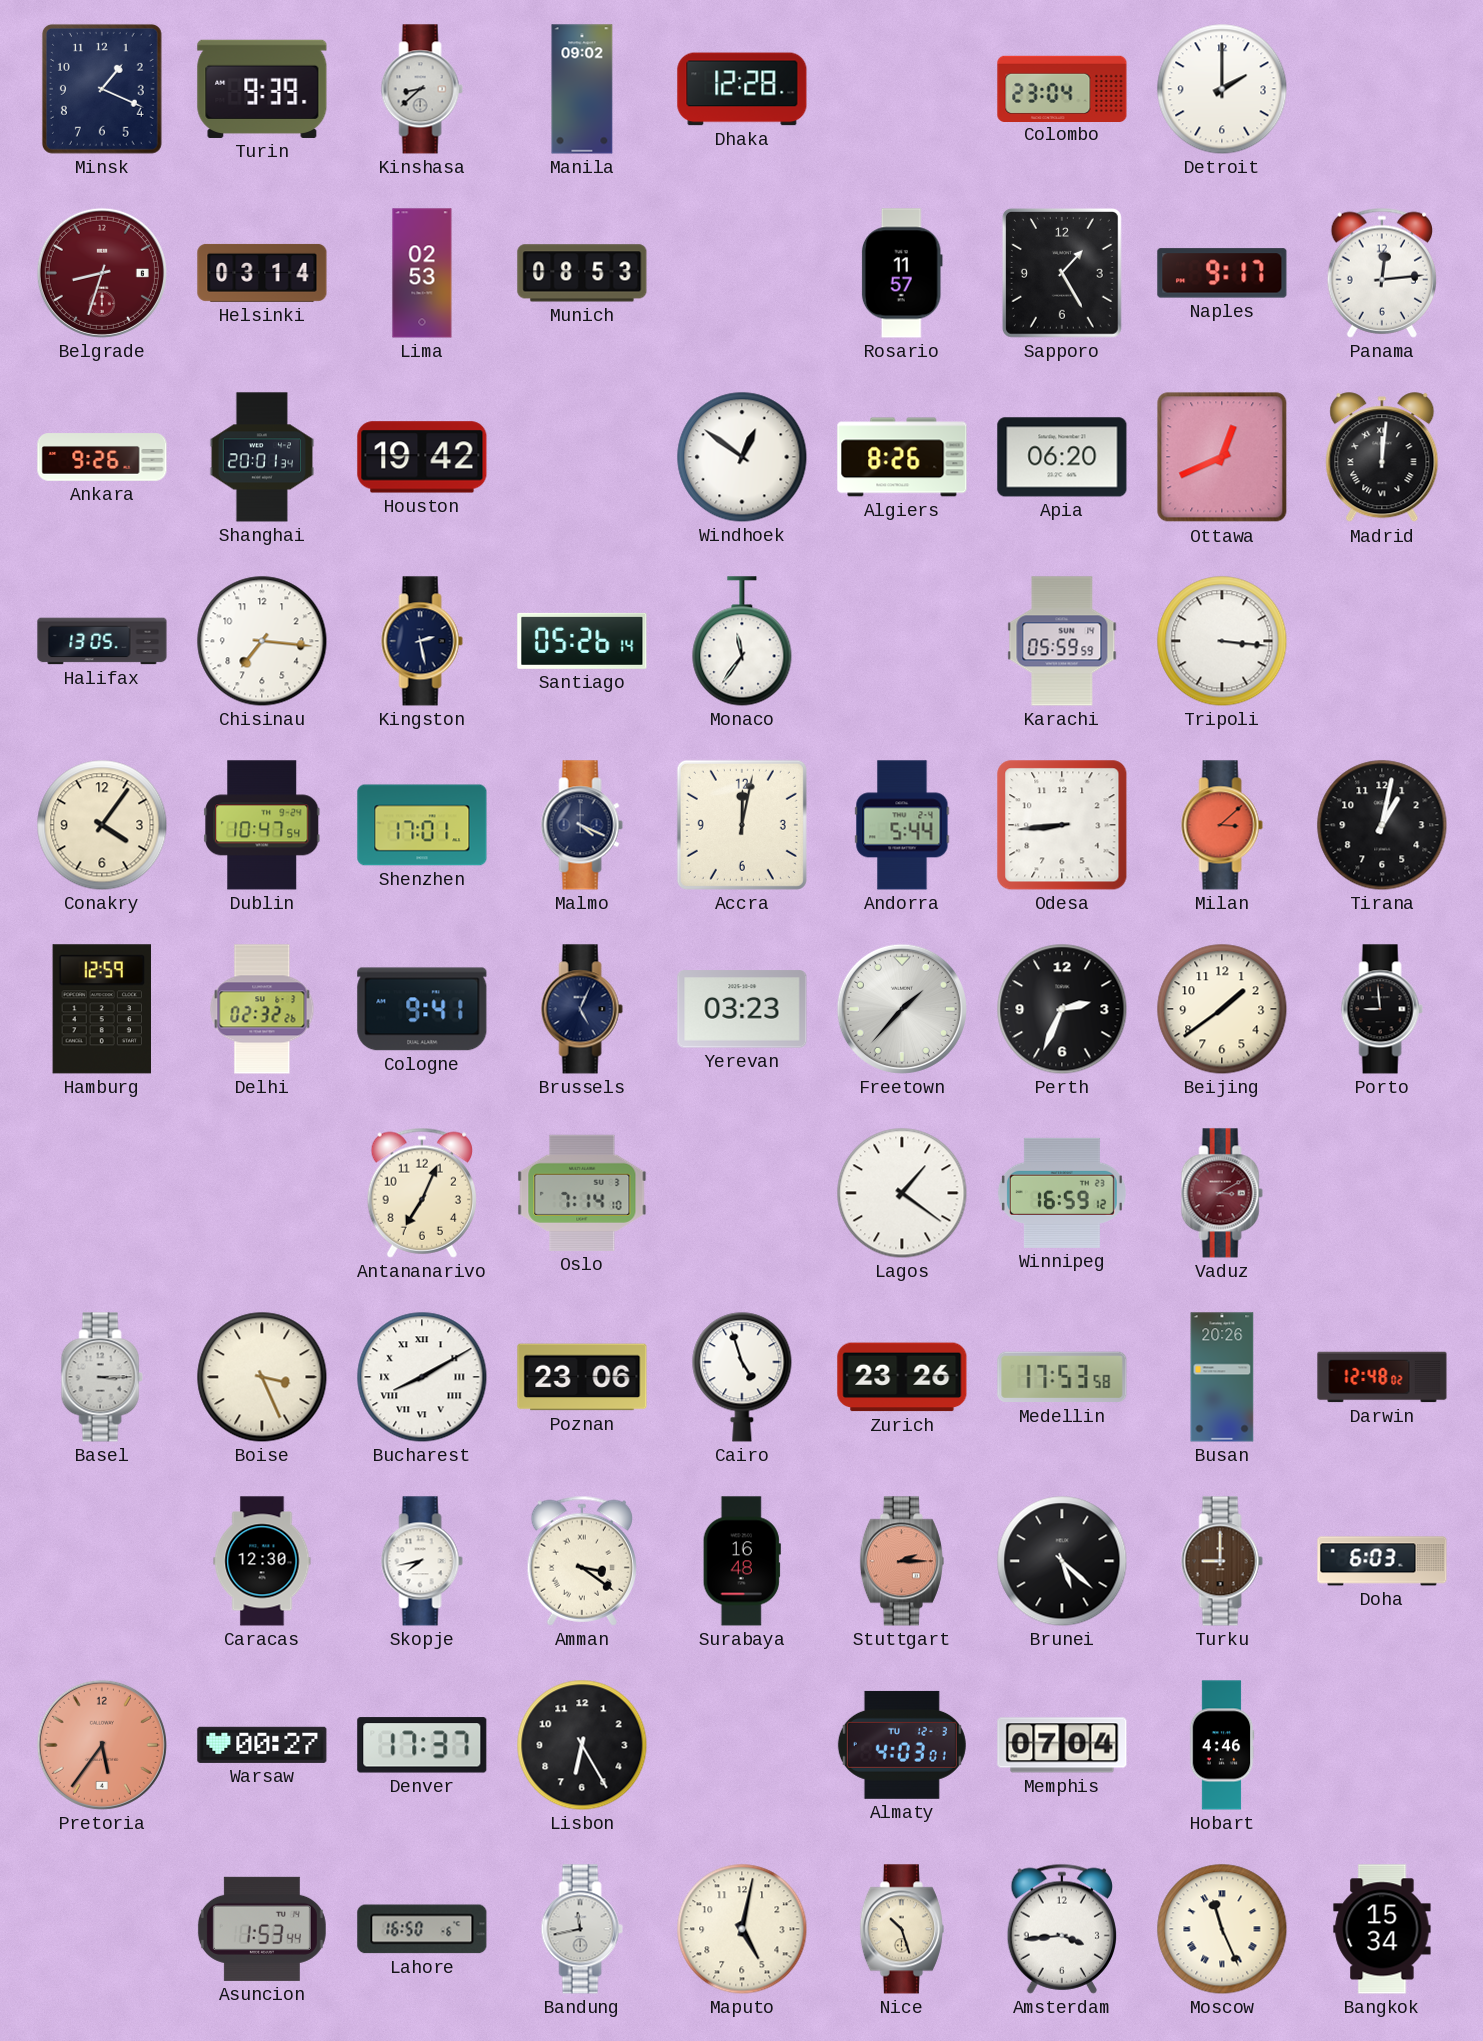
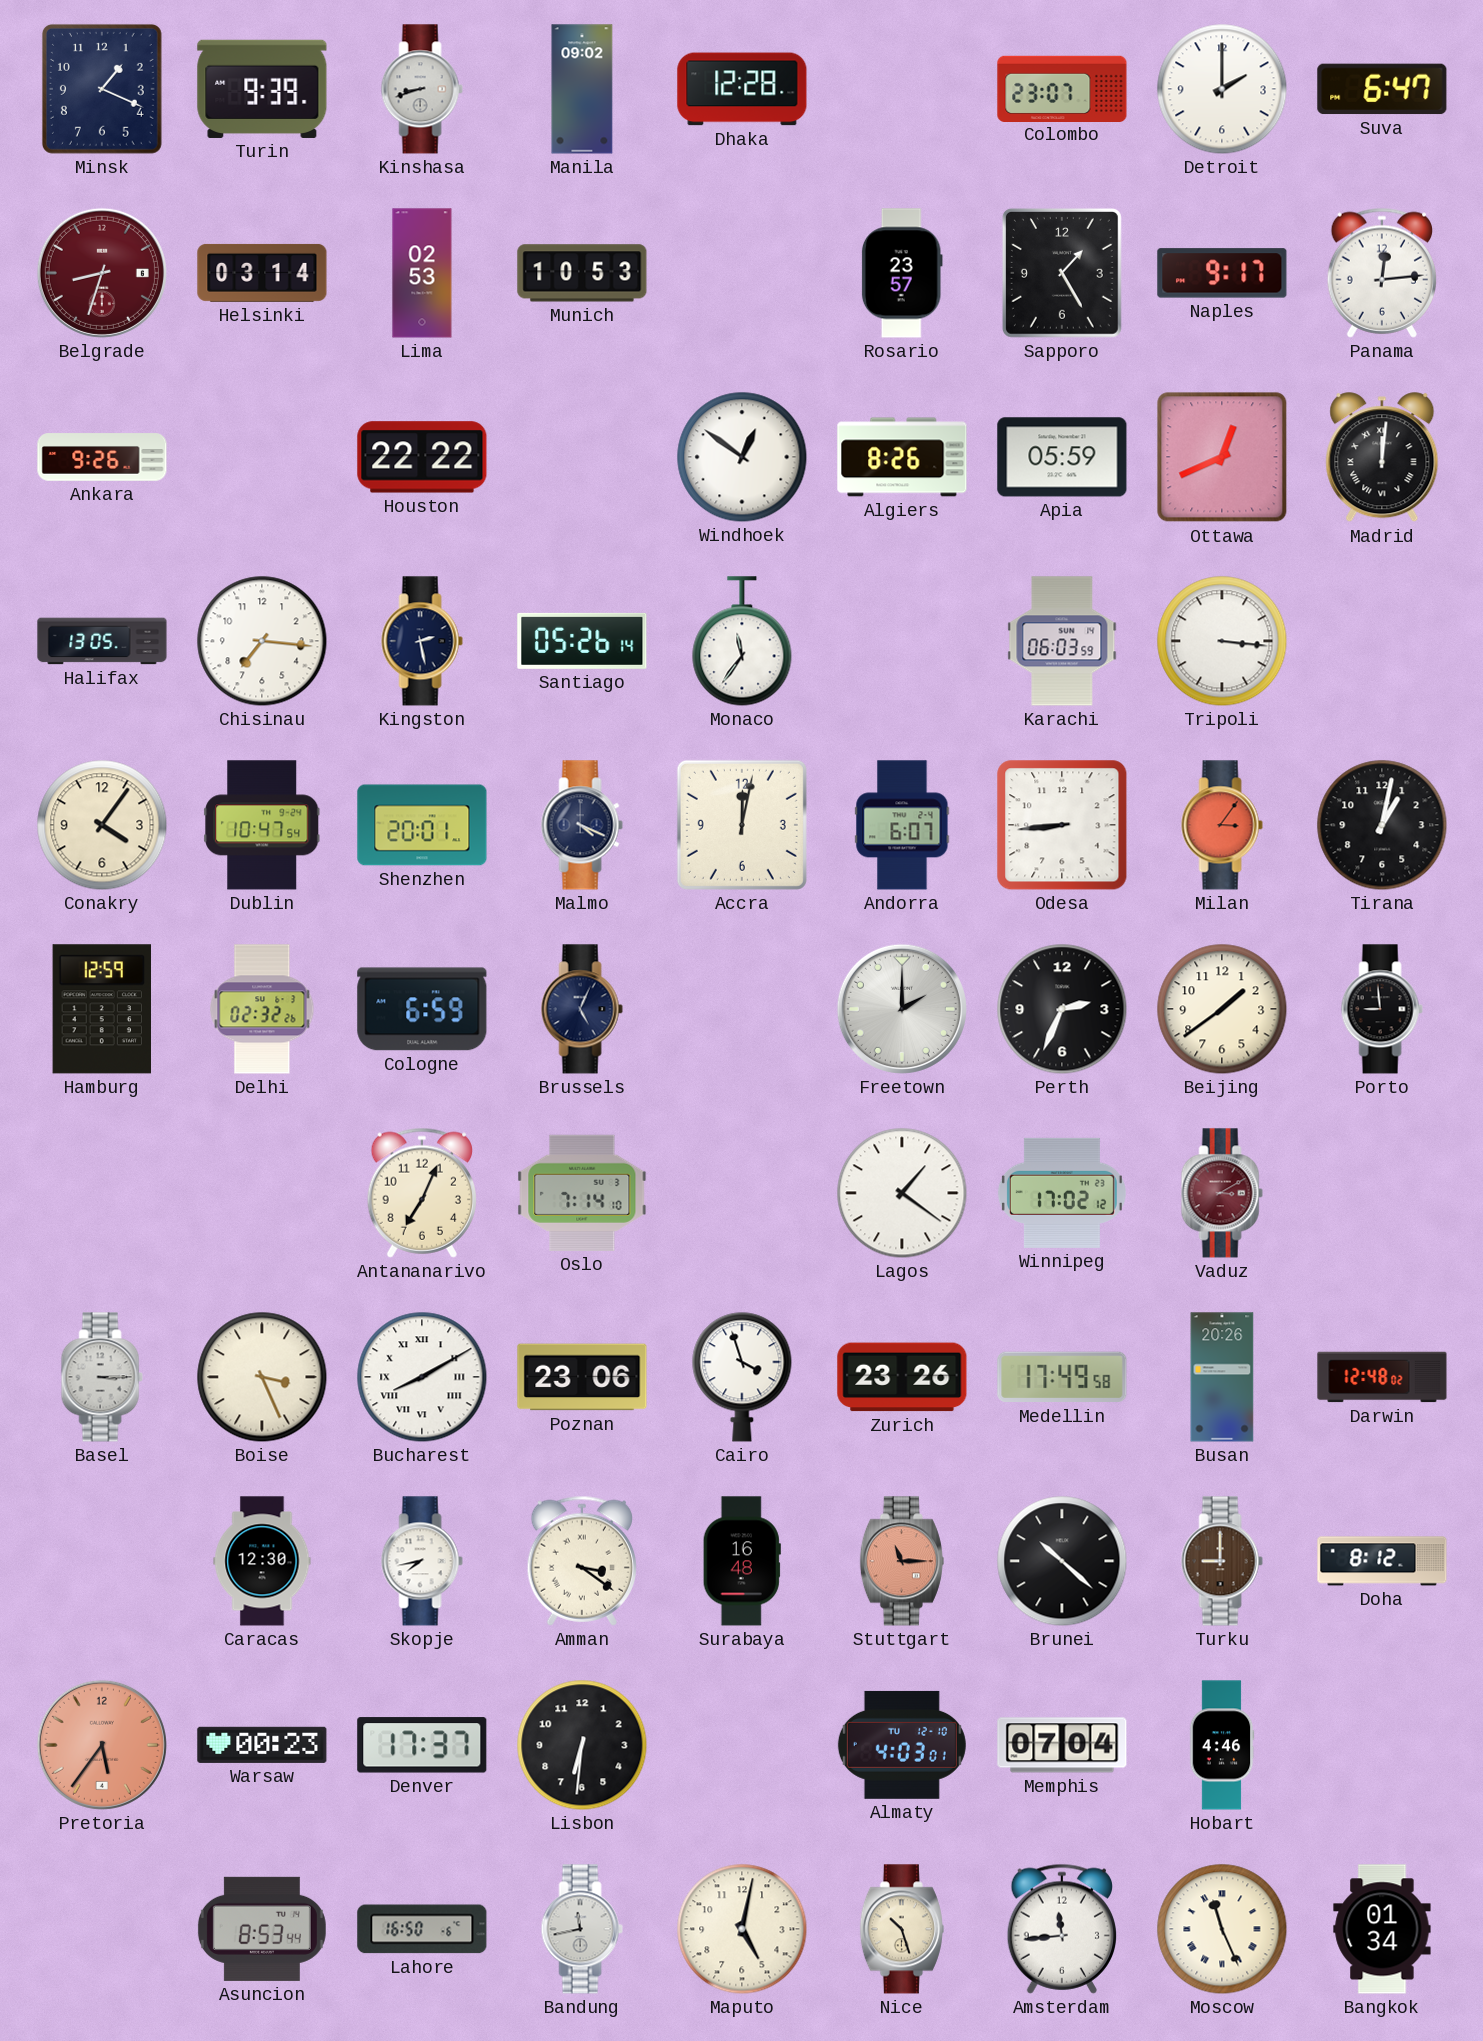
Kinshasa: 8:38 -> 8:42 (422, 89)
Colombo: 23:04 -> 23:07 (1062, 88)
Suva: none -> 6:47 (1382, 89)
Munich: 08:53 -> 10:53 (582, 273)
Rosario: 11:57 -> 23:57 (902, 273)
Shanghai: 20:01 -> none (261, 457)
Houston: 19:42 -> 22:22 (422, 457)
Apia: 06:20 -> 05:59 (1062, 457)
Karachi: 05:59 -> 06:03 (1062, 641)
Shenzhen: 17:01 -> 20:01 (422, 825)
Andorra: 5:44 -> 6:07 (902, 825)
Milan: 3:08 -> 3:06 (1222, 825)
Cologne: 9:41 -> 6:59 (422, 1009)
Yerevan: 03:23 -> none (742, 1009)
Freetown: 1:37 -> 2:00 (902, 1009)
Winnipeg: 16:59 -> 17:02 (1062, 1193)
Cairo: 4:57 -> 3:57 (742, 1377)
Medellin: 17:53 -> 17:49 (1062, 1377)
Stuttgart: 2:15 -> 11:15 (902, 1561)
Brunei: 5:22 -> 10:22 (1062, 1561)
Doha: 6:03 -> 8:12 (1382, 1561)
Warsaw: 00:27 -> 00:23 (262, 1745)
Lisbon: 6:25 -> 6:31 (582, 1745)
Almaty date: TU 12-3 -> TU 12-10 (902, 1745)
Asuncion: 1:53 -> 8:53 (262, 1929)
Amsterdam: 3:44 -> 11:44 (1061, 1929)
Bangkok: 15:34 -> 01:34 (1382, 1929)
